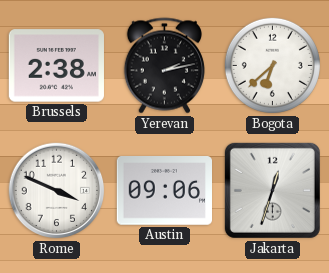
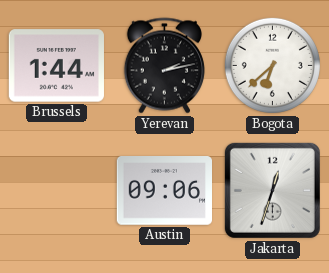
Brussels: 2:38 -> 1:44 (56, 66)
Rome: 3:49 -> none (57, 191)
